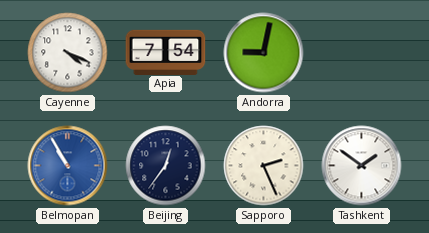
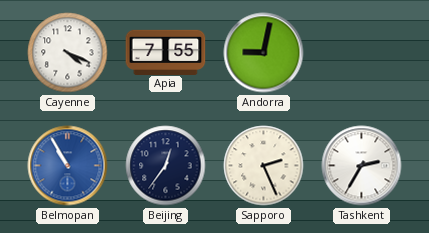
Apia: 7:54 -> 7:55 (166, 52)
Tashkent: 1:51 -> 2:35 (362, 166)
